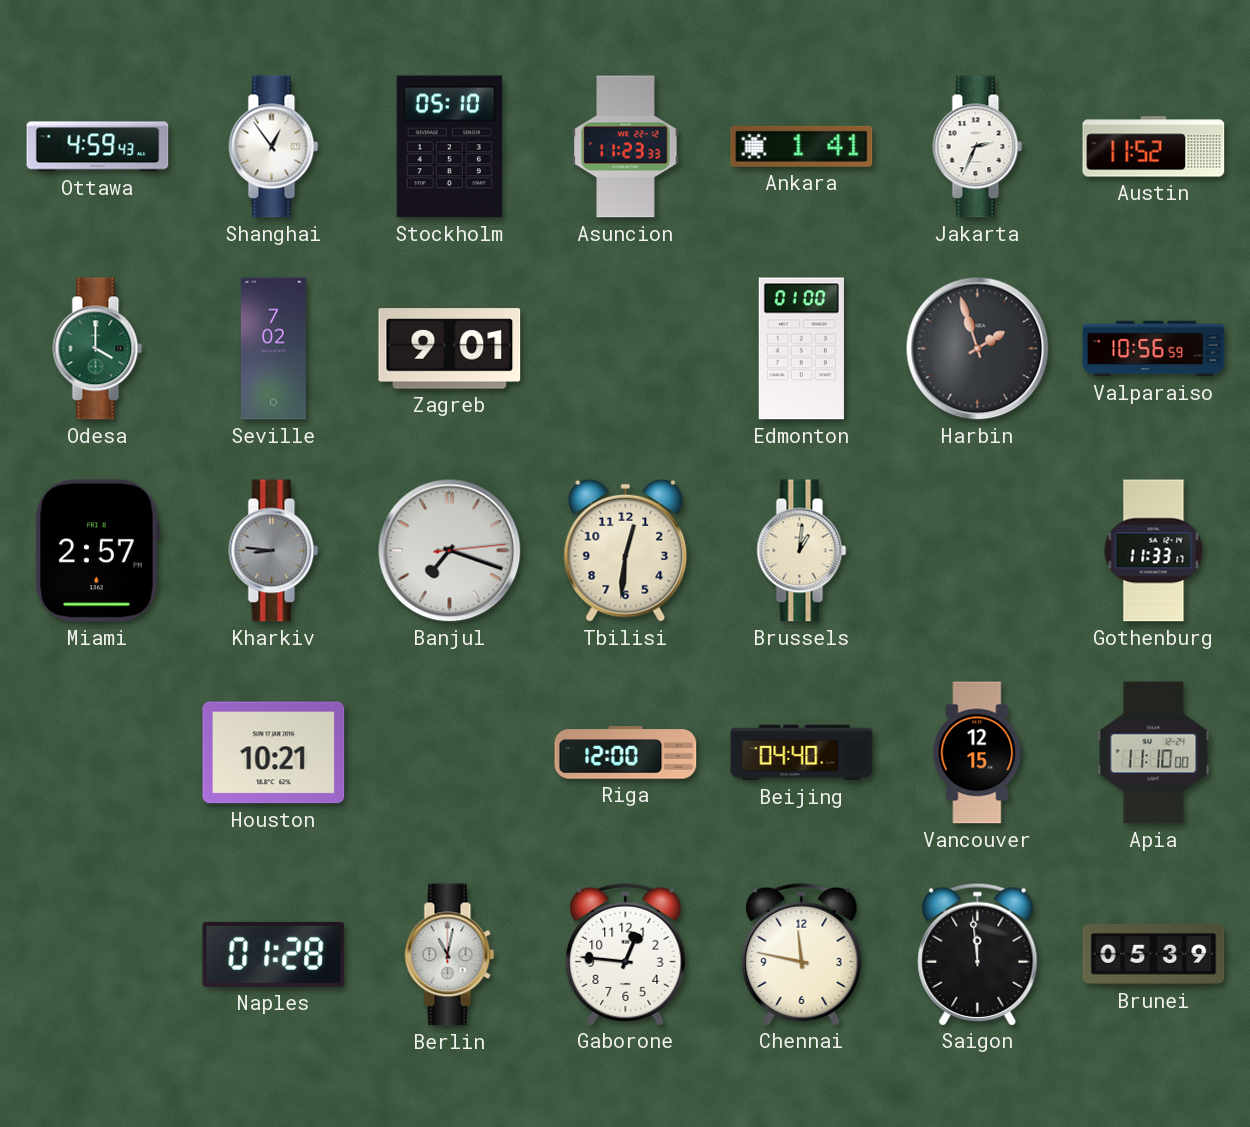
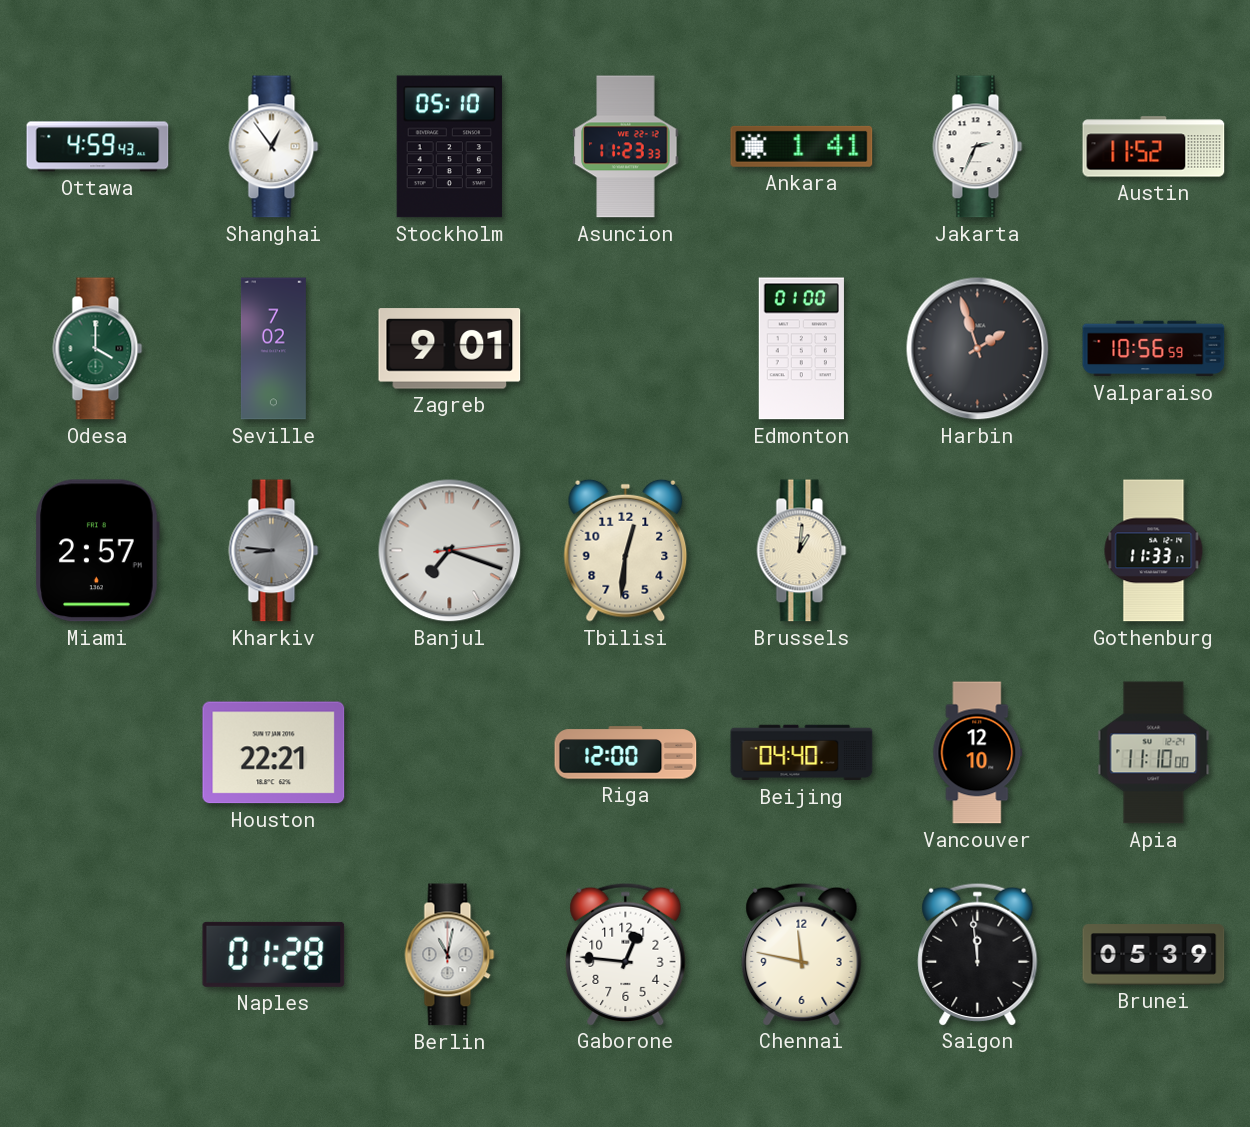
Houston: 10:21 -> 22:21 (274, 753)
Vancouver: 12:15 -> 12:10 (978, 753)
